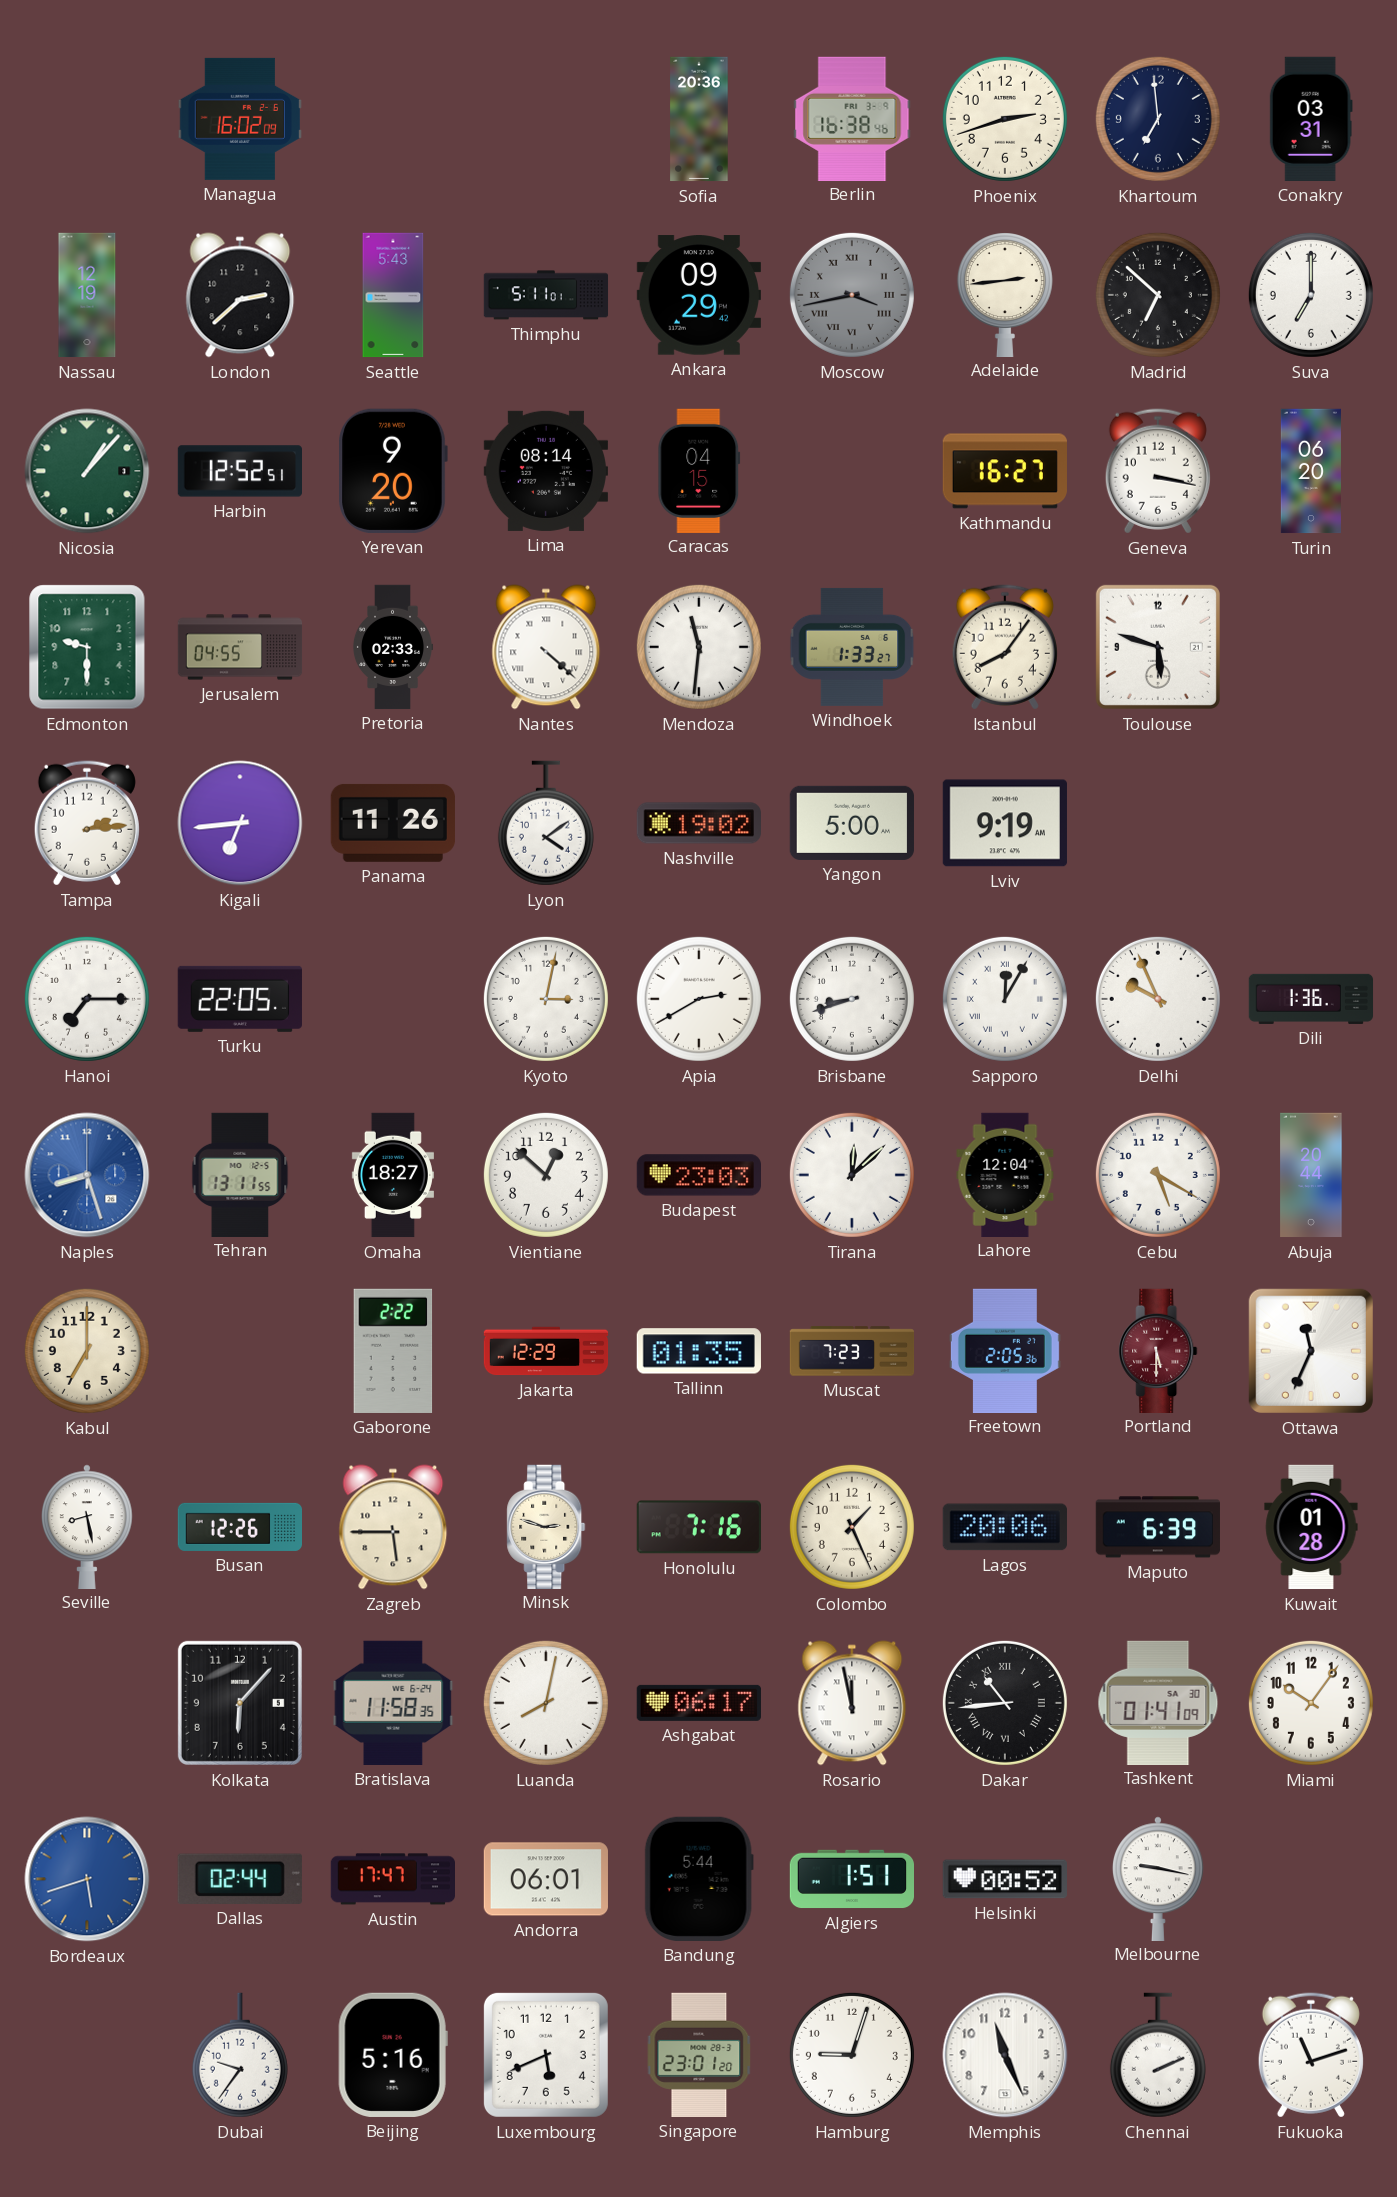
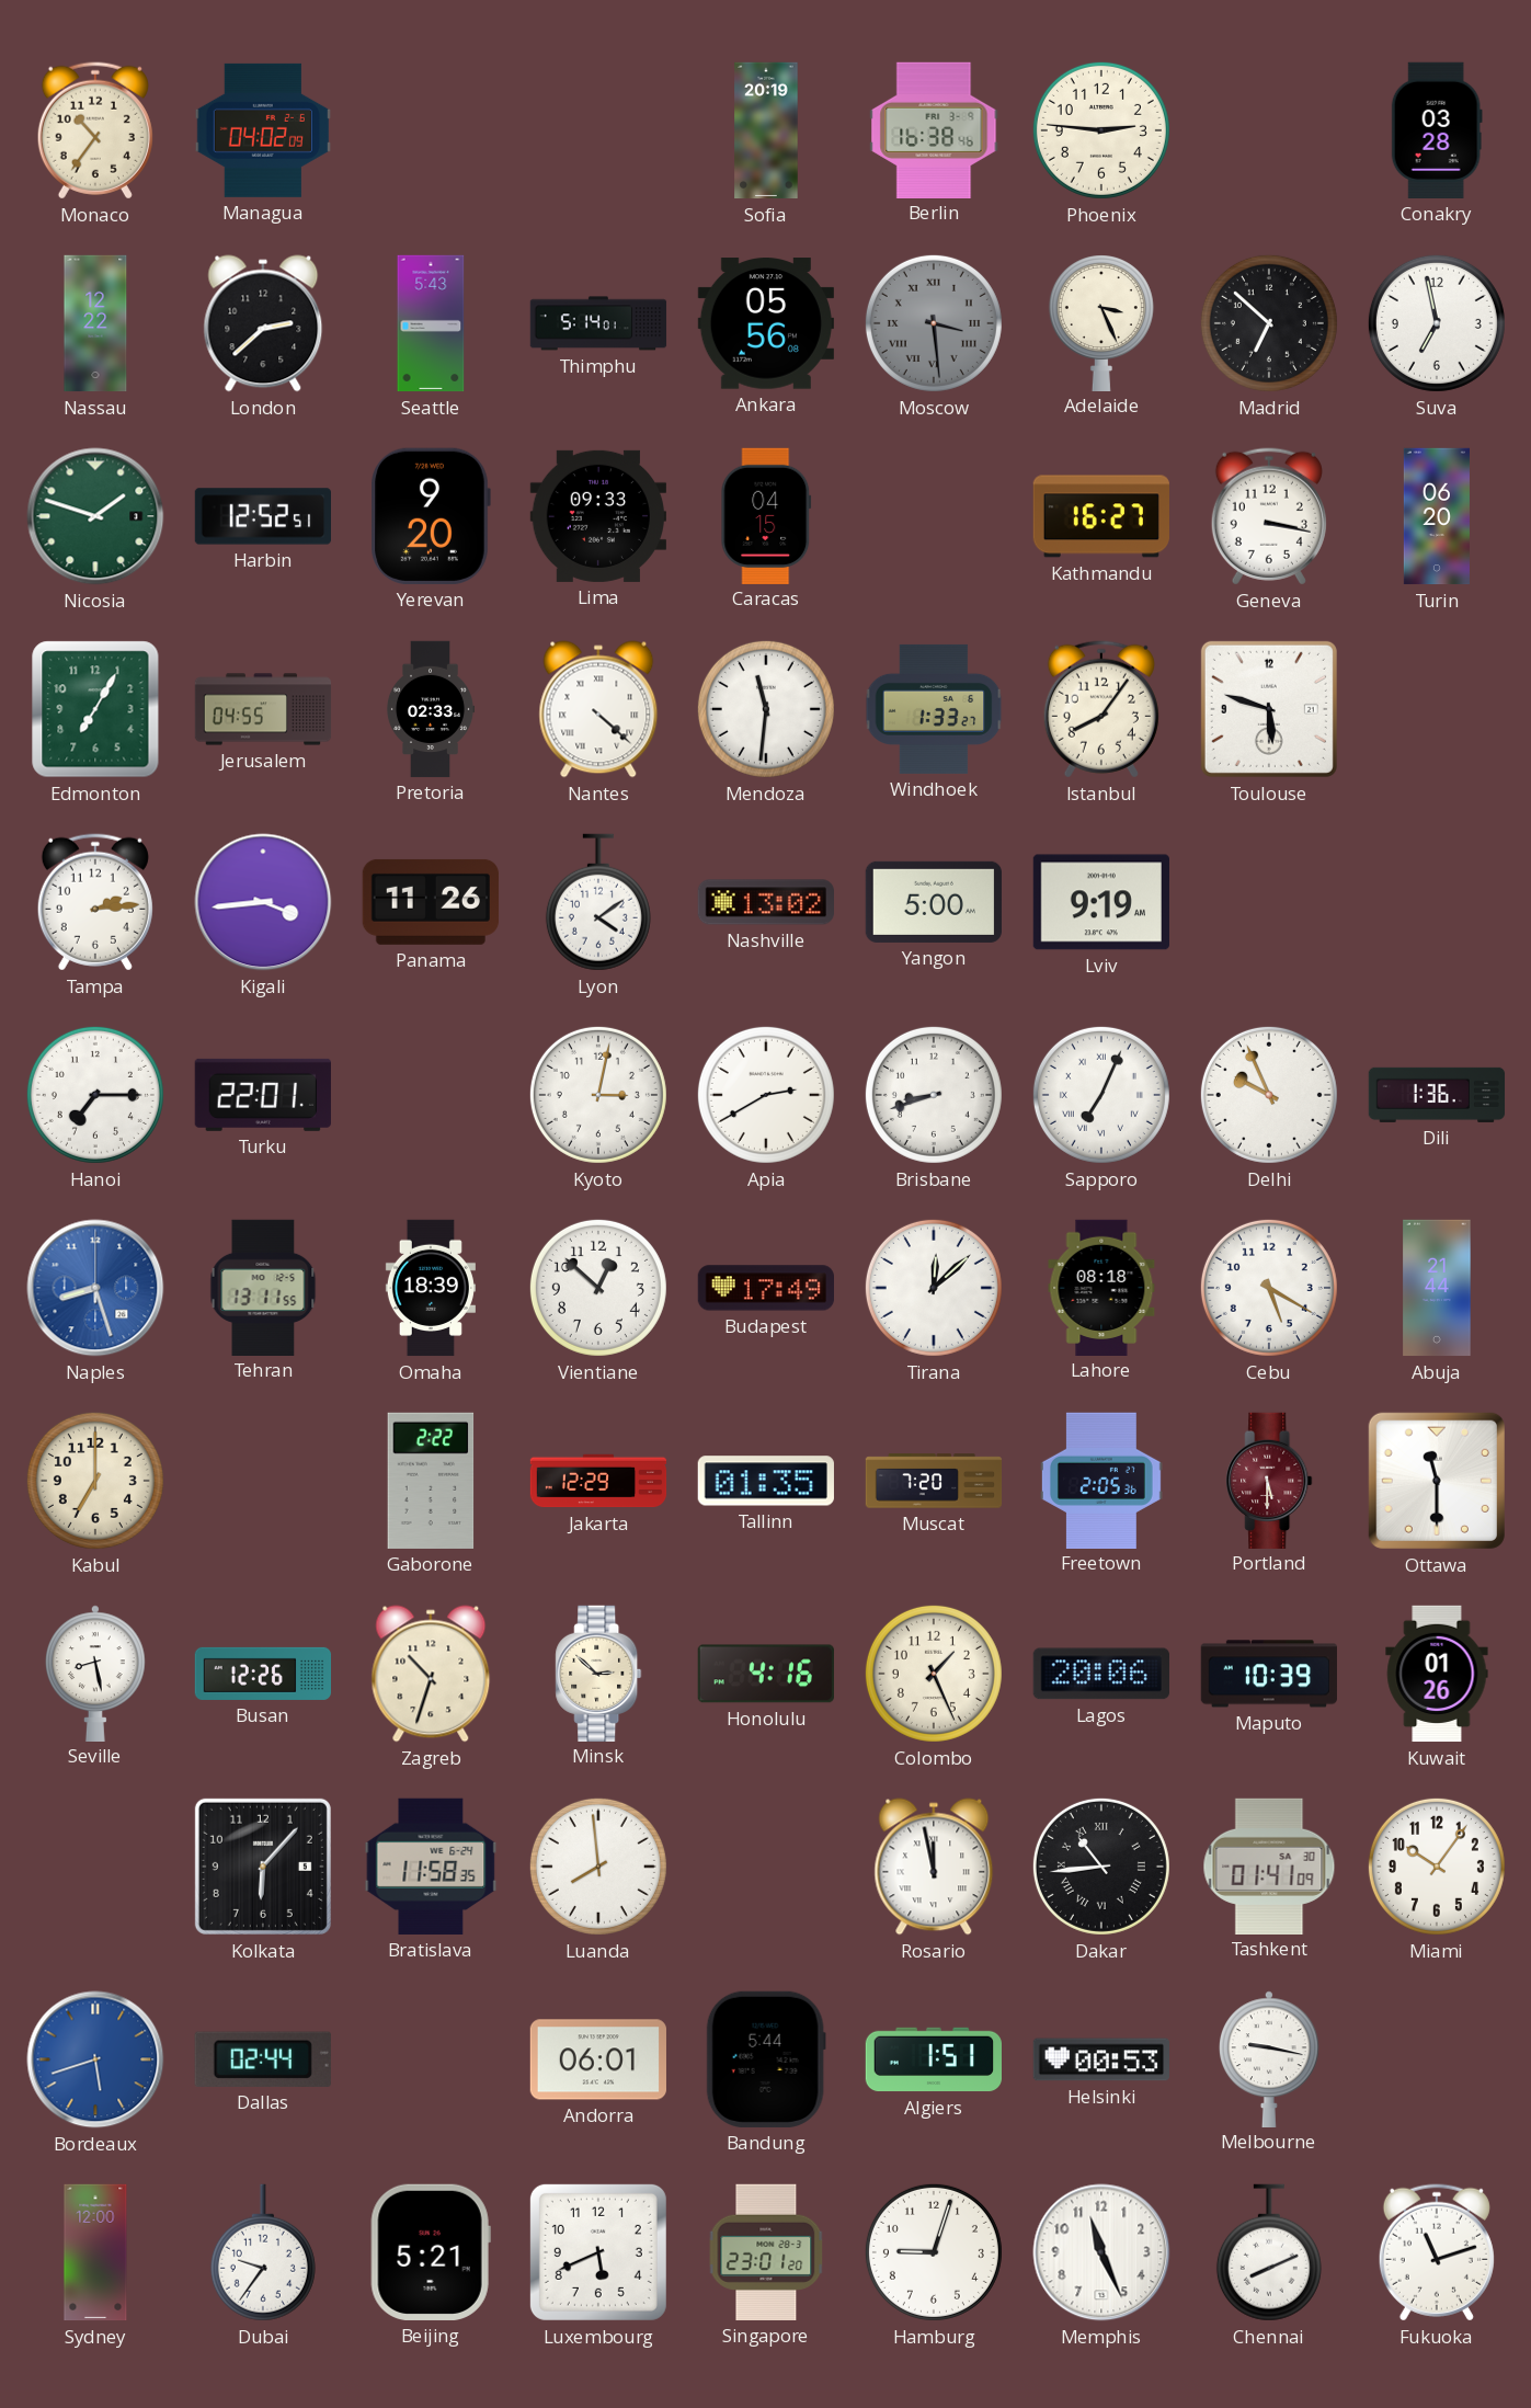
Monaco: none -> 10:36 (95, 130)
Managua: 16:02 -> 04:02 (263, 130)
Sofia: 20:36 -> 20:19 (766, 130)
Phoenix: 2:42 -> 2:46 (1101, 130)
Khartoum: 6:59 -> none (1158, 119)
Conakry: 03:31 -> 03:28 (1437, 130)
Nassau: 12:19 -> 12:22 (95, 323)
Thimphu: 5:11 -> 5:14 (598, 323)
Ankara: 09:29 -> 05:56 (766, 323)
Moscow: 3:43 -> 3:29 (934, 323)
Adelaide: 2:44 -> 3:26 (1101, 322)
Suva: 7:00 -> 6:58 (1437, 323)
Nicosia: 1:07 -> 1:48 (95, 516)
Lima: 08:14 -> 09:33 (597, 516)
Edmonton: 9:30 -> 7:05 (95, 709)
Kigali: 6:44 -> 3:44 (263, 902)
Nashville: 19:02 -> 13:02 (765, 902)
Turku: 22:05 -> 22:01 (263, 1095)
Sapporo: 12:05 -> 7:04 (1101, 1095)
Omaha: 18:27 -> 18:39 (431, 1288)
Budapest: 23:03 -> 17:49 (765, 1288)
Lahore: 12:04 -> 08:18 (1101, 1287)
Abuja: 20:44 -> 21:44 (1437, 1288)
Muscat: 7:23 -> 7:20 (934, 1481)
Ottawa: 11:34 -> 11:30 (1437, 1481)
Zagreb: 5:45 -> 10:33 (431, 1674)
Minsk: 2:48 -> 2:52 (598, 1673)
Honolulu: 7:16 -> 4:16 (766, 1674)
Maputo: 6:39 -> 10:39 (1269, 1674)
Kuwait: 01:28 -> 01:26 (1437, 1674)
Luanda: 8:02 -> 7:59 (598, 1867)
Ashgabat: 06:17 -> none (699, 1703)
Austin: 17:47 -> none (392, 1879)
Helsinki: 00:52 -> 00:53 (1101, 2059)
Sydney: none -> 12:00 (95, 2252)
Beijing: 5:16 -> 5:21 (431, 2252)
Chennai: 2:11 -> 8:11 (1269, 2252)
